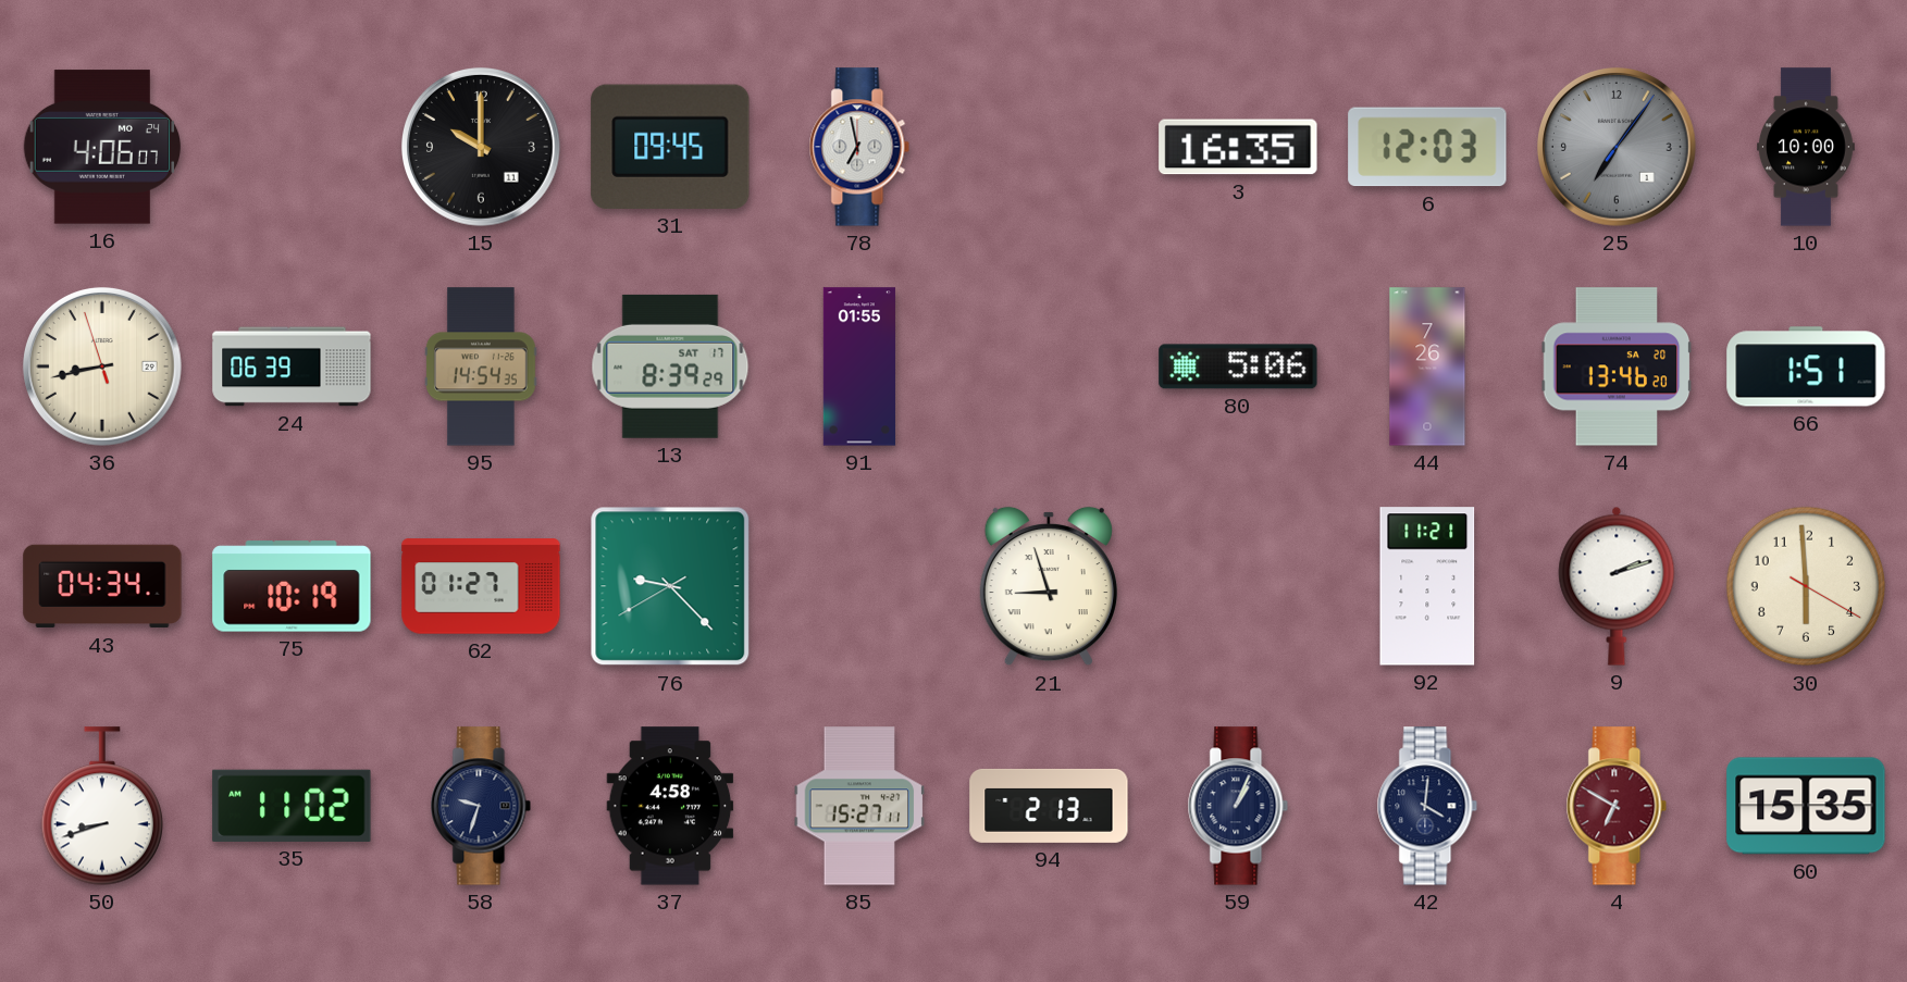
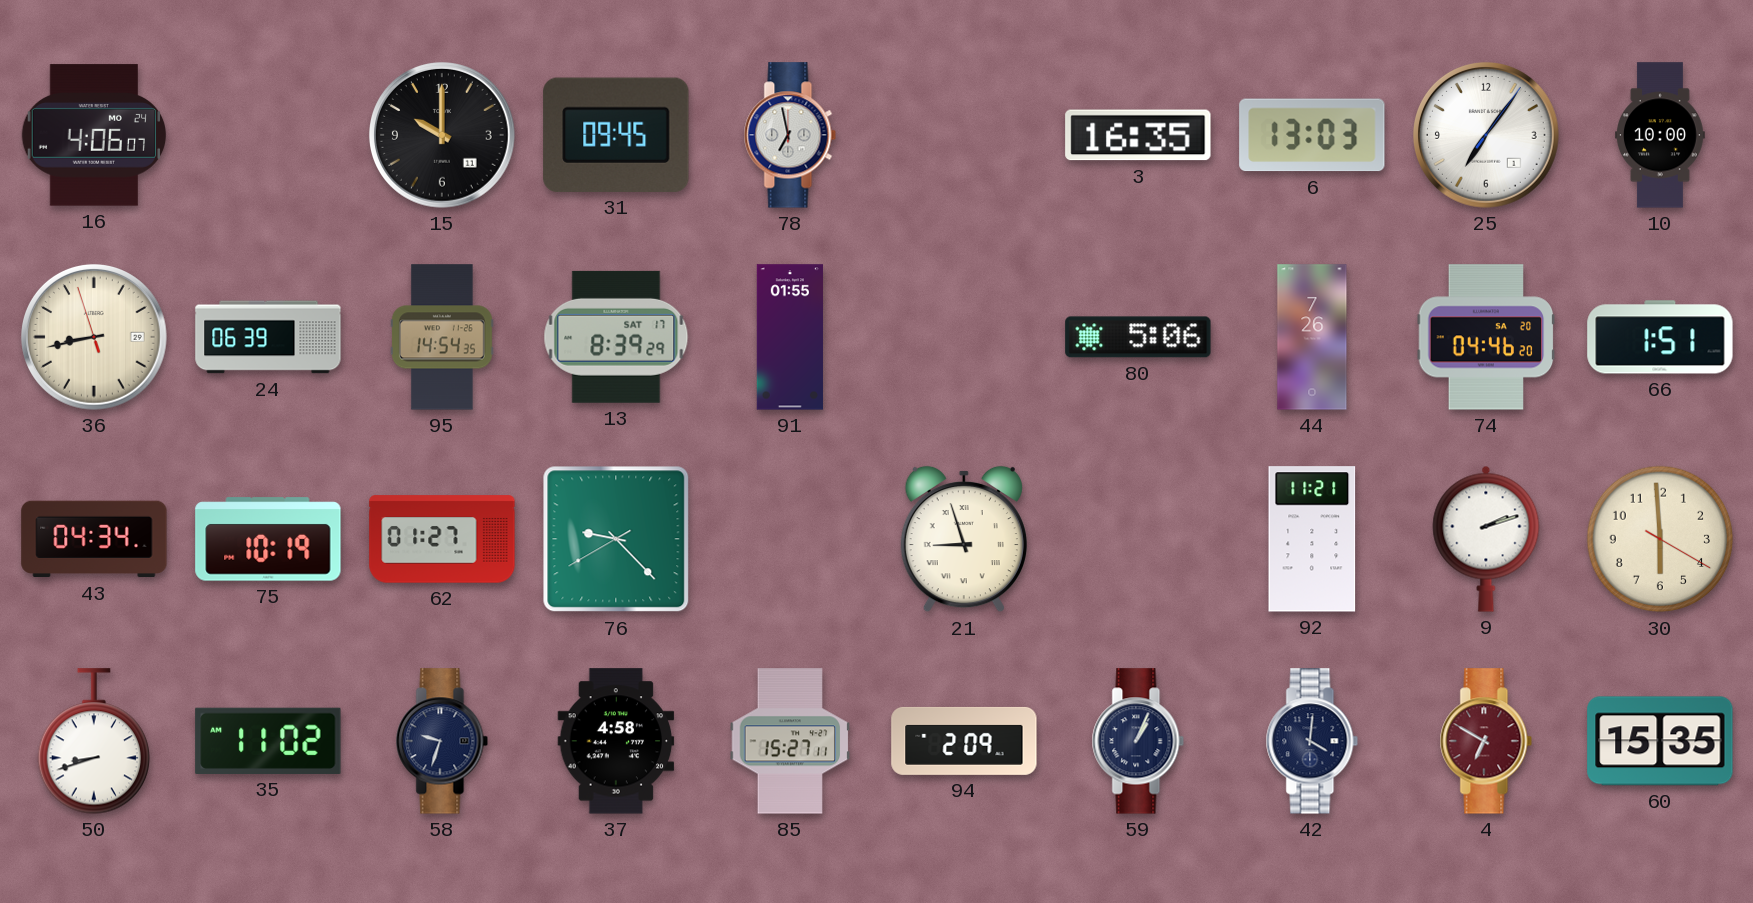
6: 12:03 -> 13:03 (1312, 135)
25 dial: grey -> white (1486, 135)
74: 13:46 -> 04:46 (1486, 337)
94: 2:13 -> 2:09 (964, 741)
